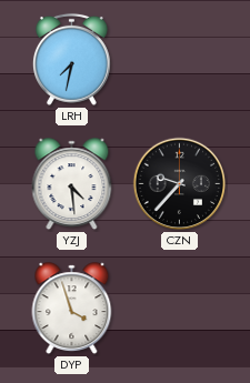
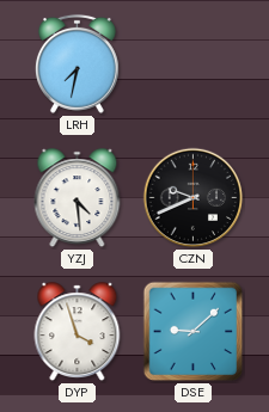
CZN: 9:37 -> 9:41 (194, 198)
DSE: none -> 9:08 (194, 332)
